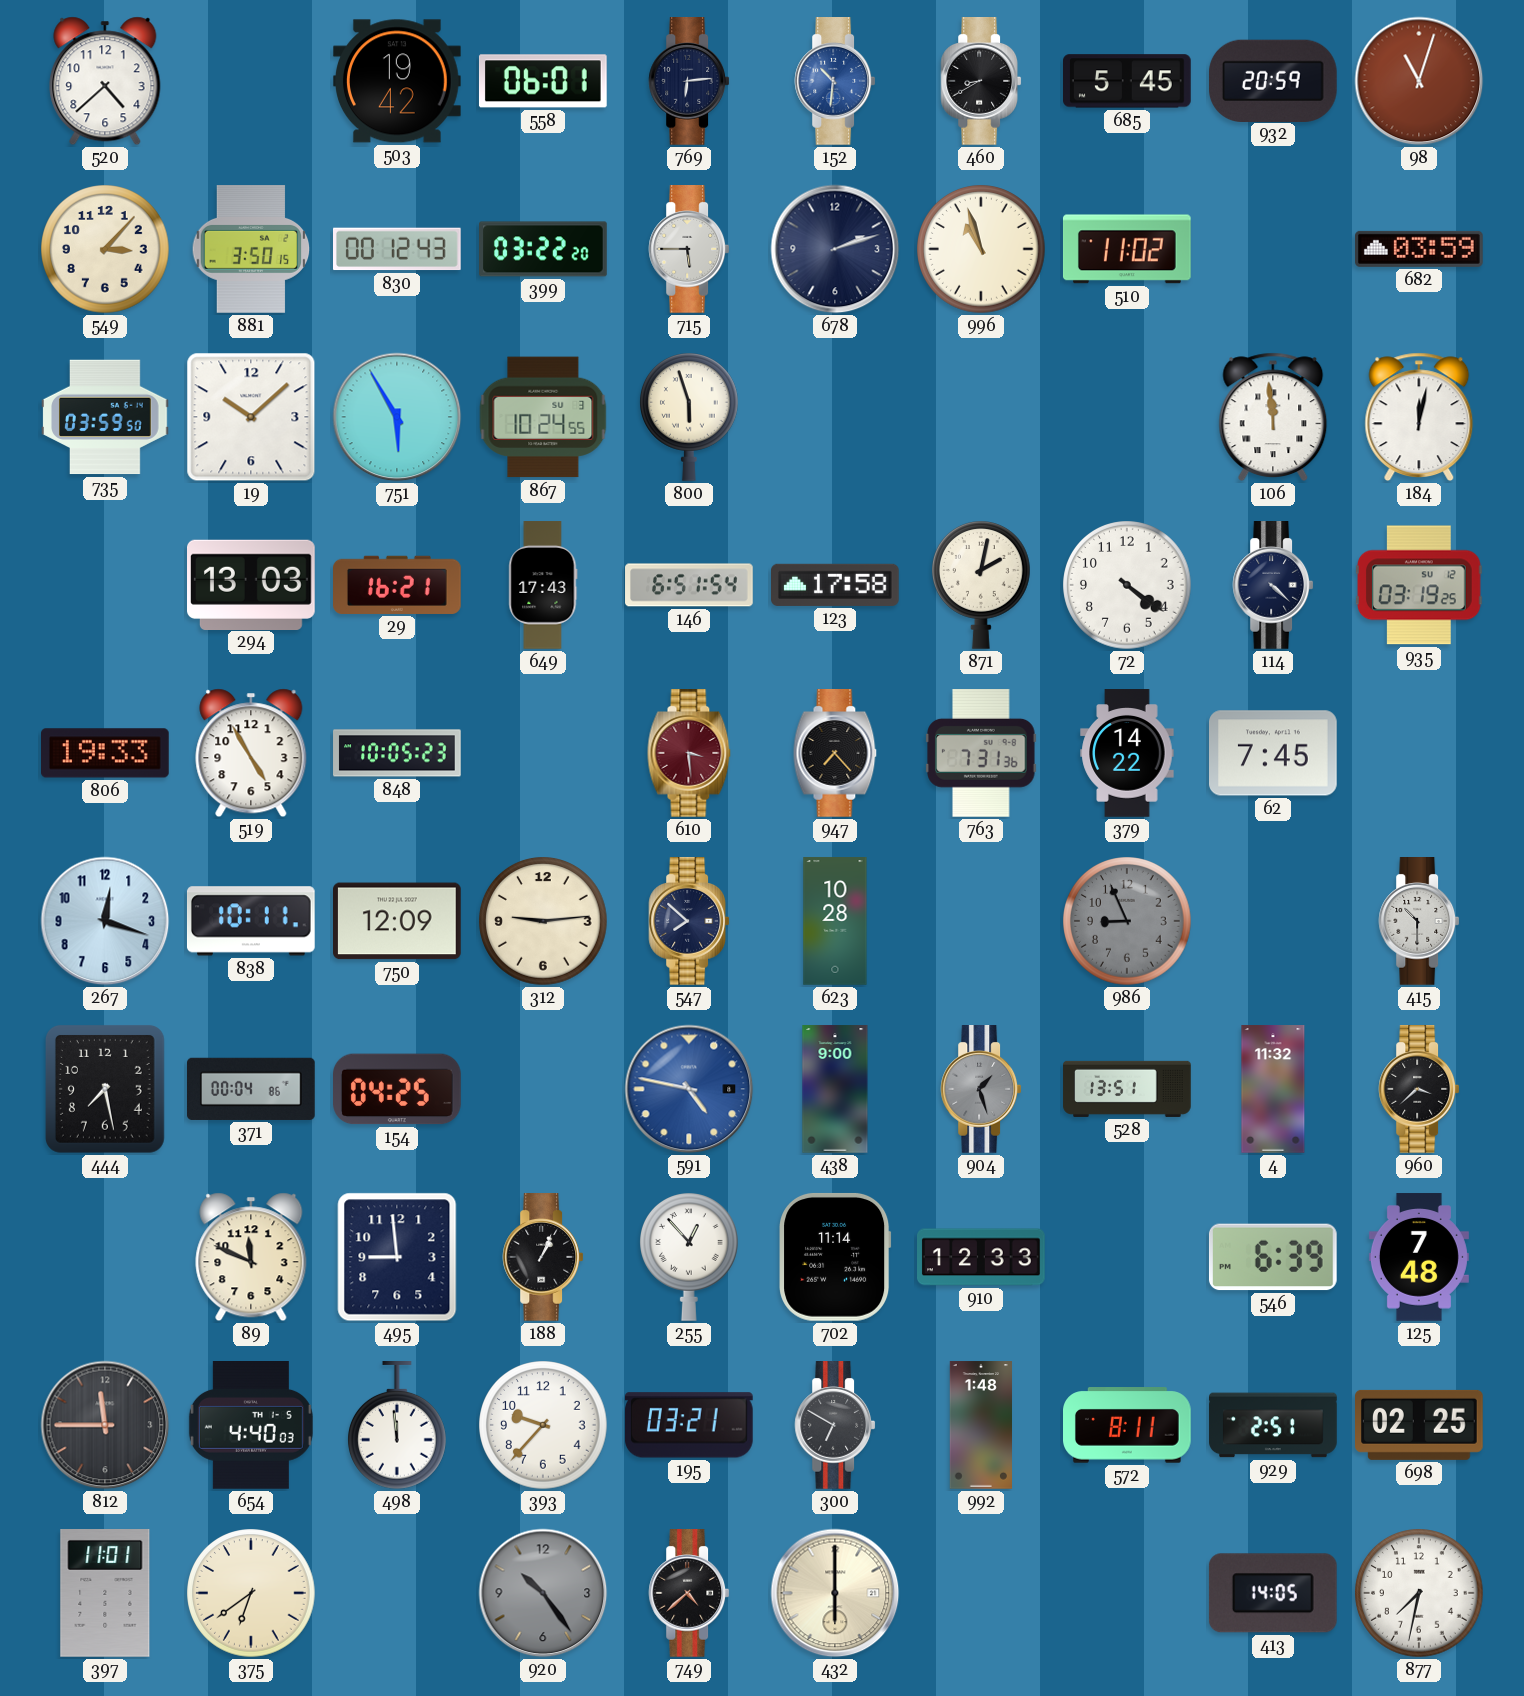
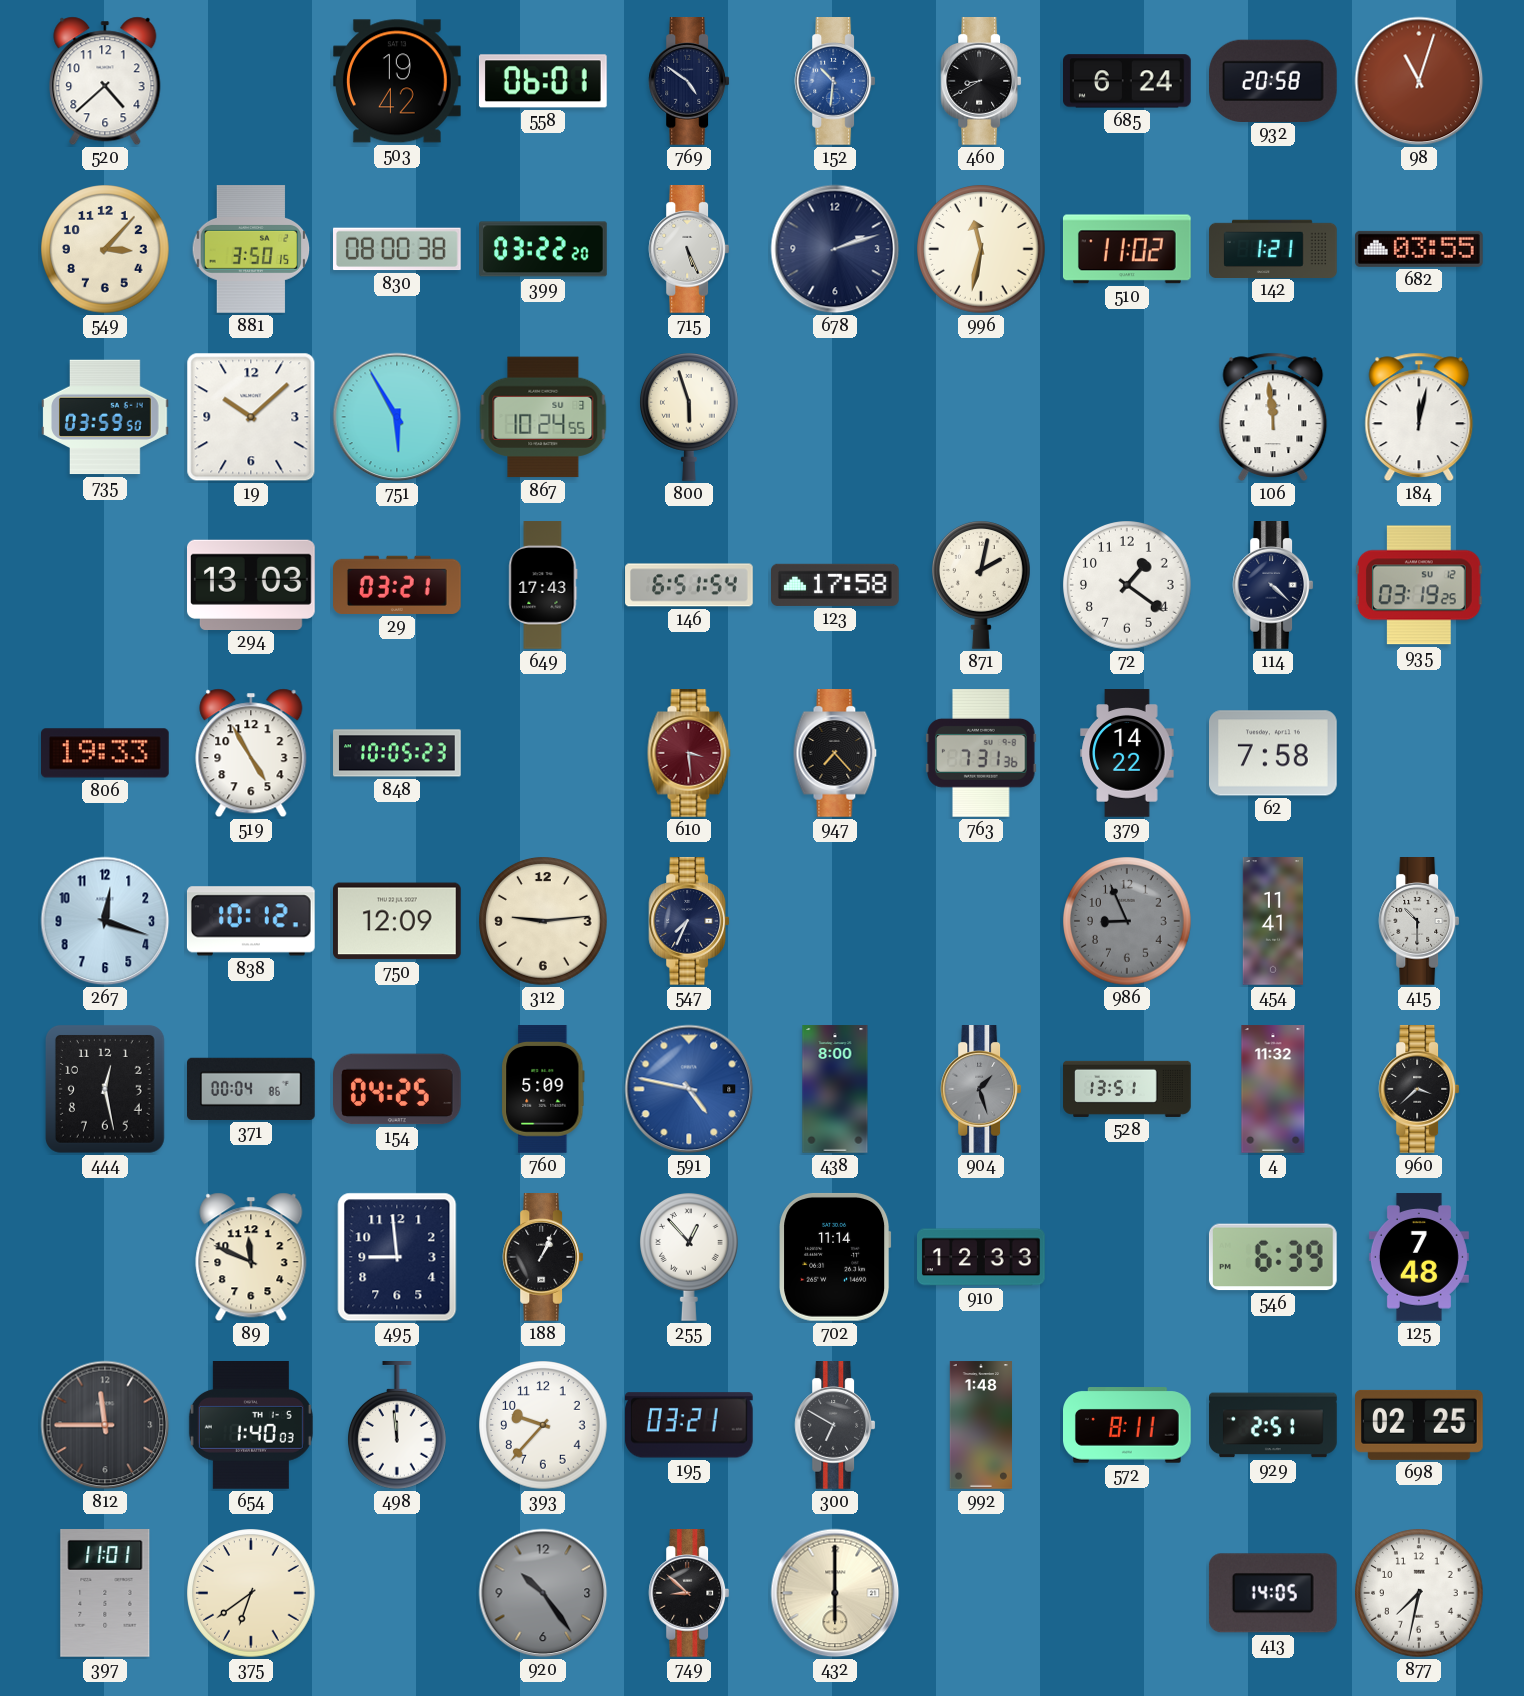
769: 6:14 -> 4:51 (689, 81)
685: 5:45 -> 6:24 (1128, 81)
932: 20:59 -> 20:58 (1274, 80)
830: 00:12 -> 08:00 (398, 249)
715: 5:45 -> 5:26 (689, 249)
996: 10:57 -> 11:32 (981, 249)
142: none -> 1:21 (1273, 248)
682: 03:59 -> 03:55 (1420, 249)
29: 16:21 -> 03:21 (398, 585)
72: 4:21 -> 1:21 (1127, 585)
62: 7:45 -> 7:58 (1274, 753)
838: 10:11 -> 10:12 (251, 921)
547: 7:52 -> 7:34 (689, 921)
623: 10:28 -> none (835, 921)
454: none -> 11:41 (1273, 921)
444: 7:28 -> 12:28 (105, 1089)
760: none -> 5:09 (543, 1089)
438: 9:00 -> 8:00 (835, 1089)
654: 4:40 -> 1:40 (251, 1426)
749: 4:38 -> 8:52 (689, 1593)
